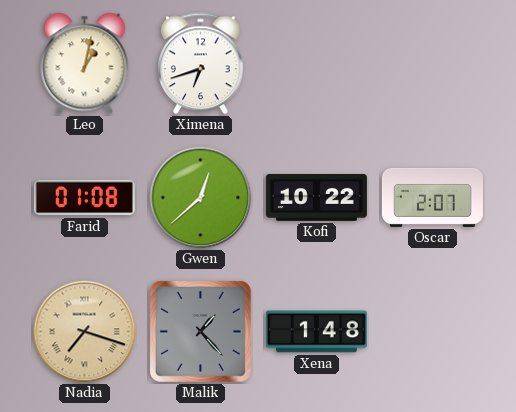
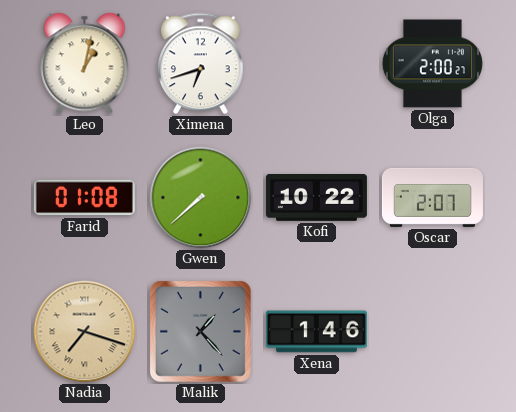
Olga: none -> 2:00 (432, 64)
Gwen: 12:38 -> 7:38 (201, 198)
Xena: 1:48 -> 1:46 (316, 332)
